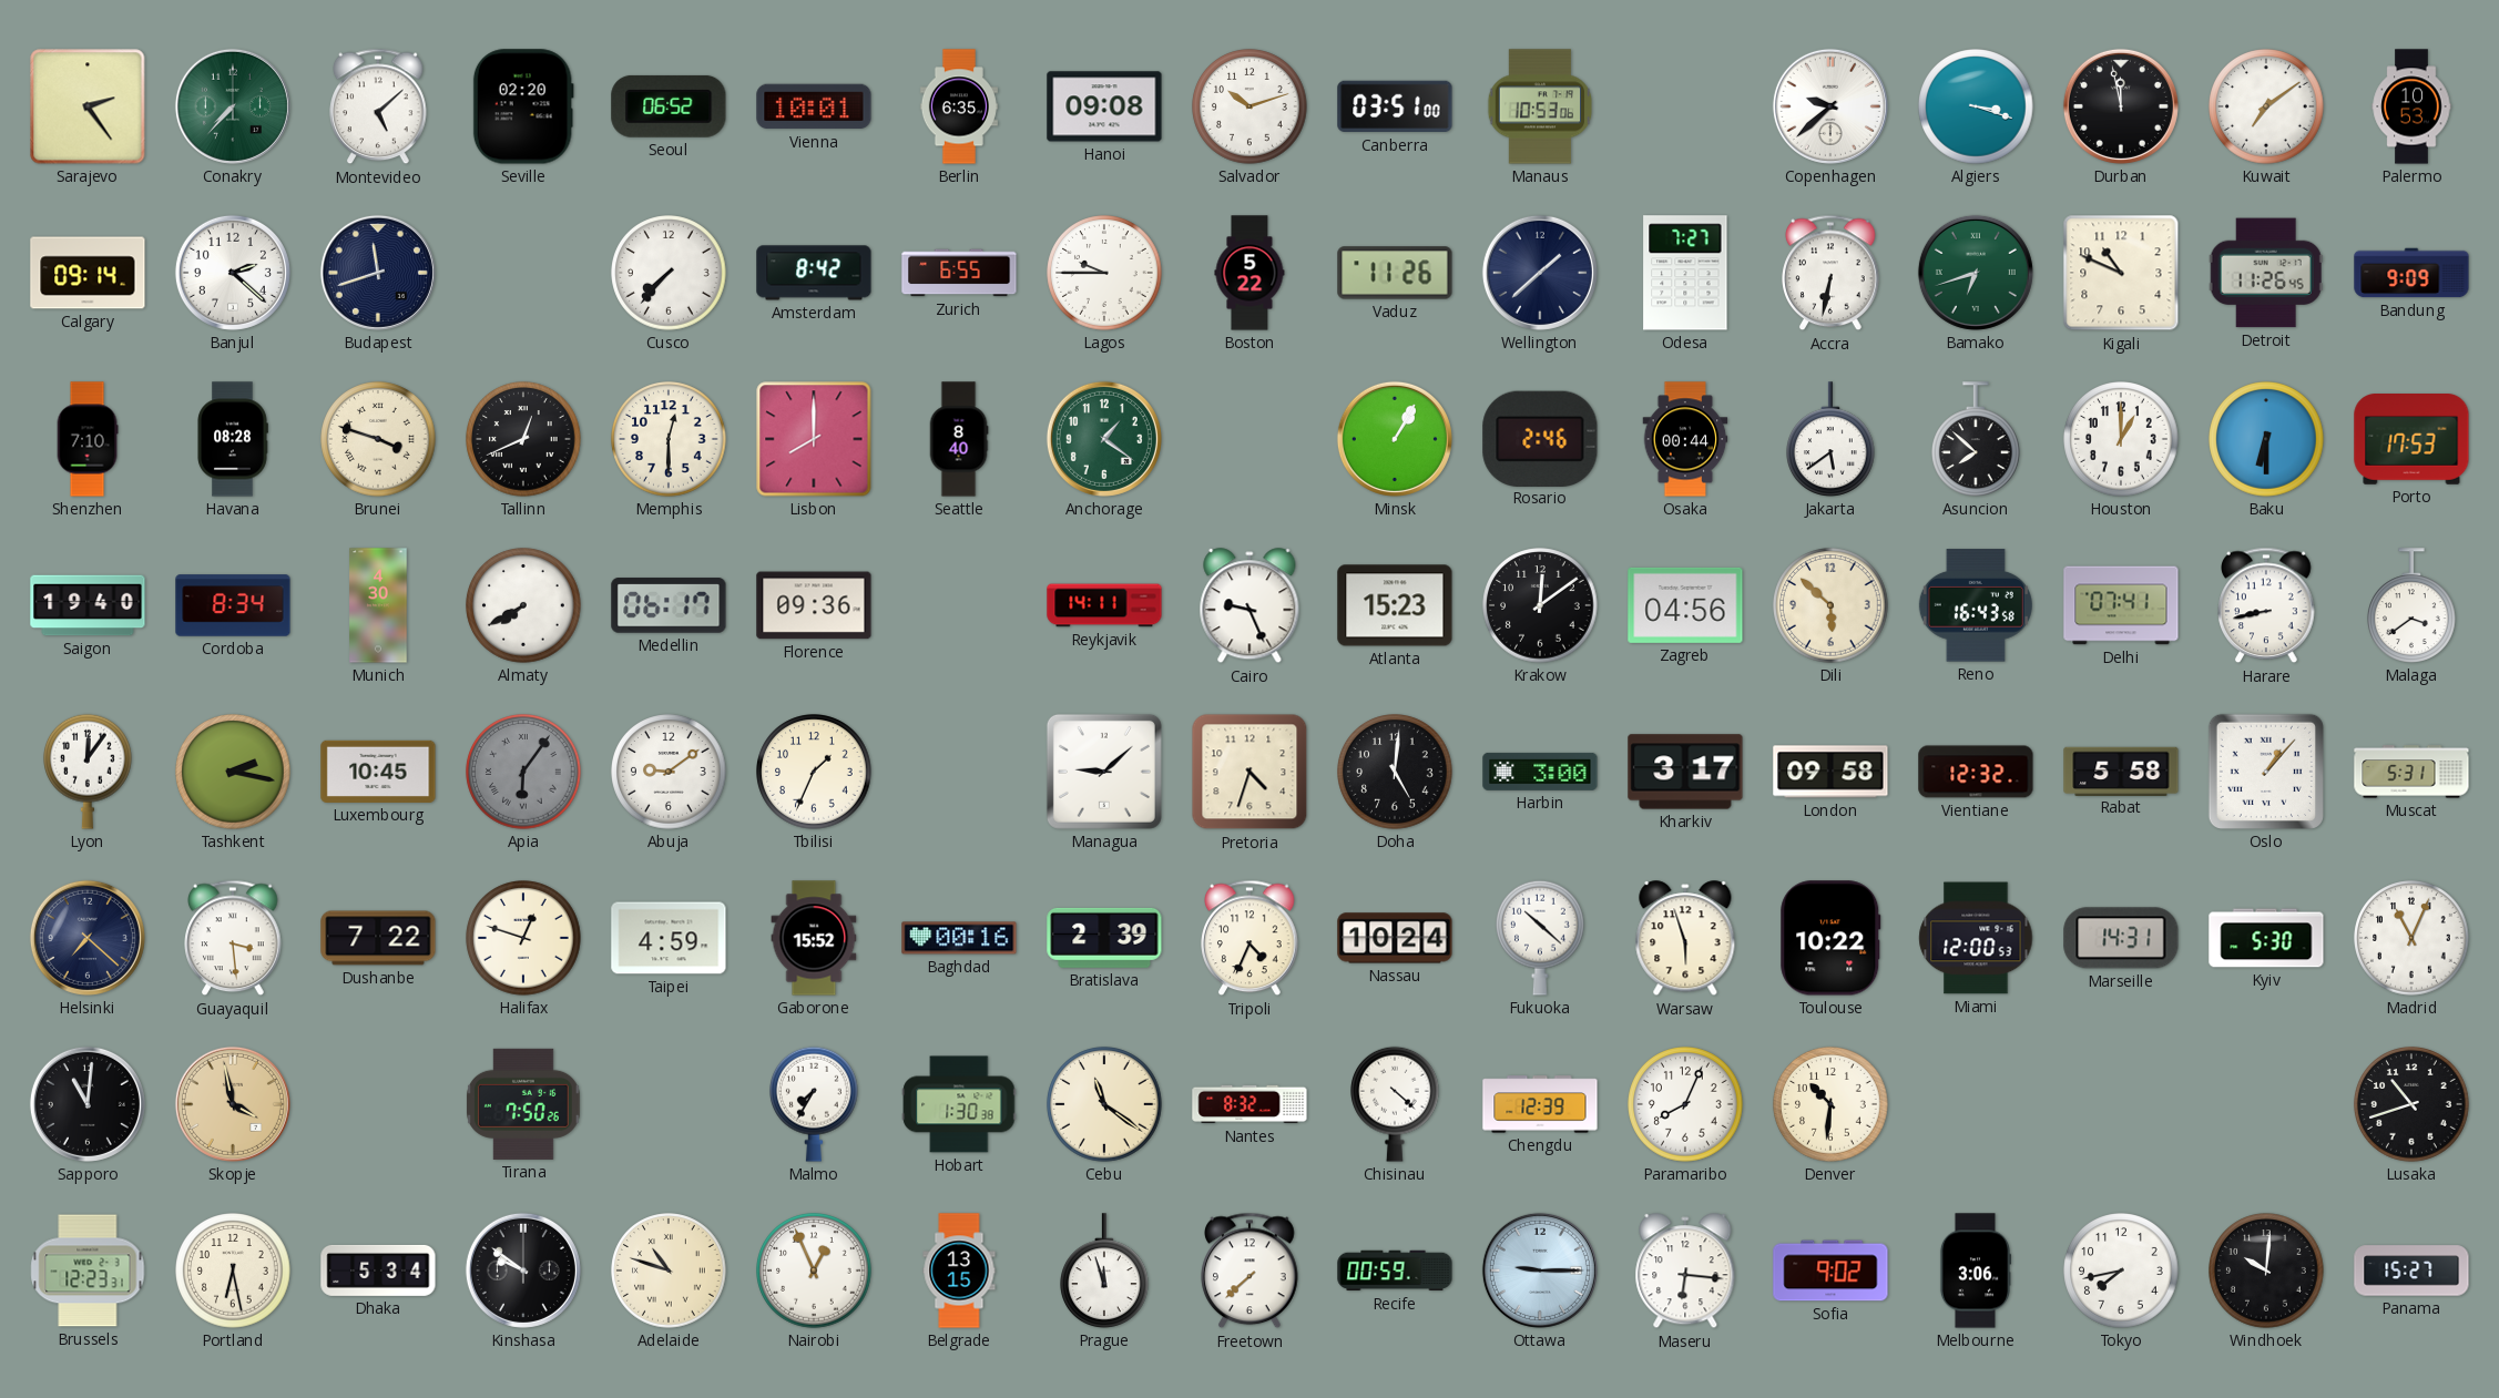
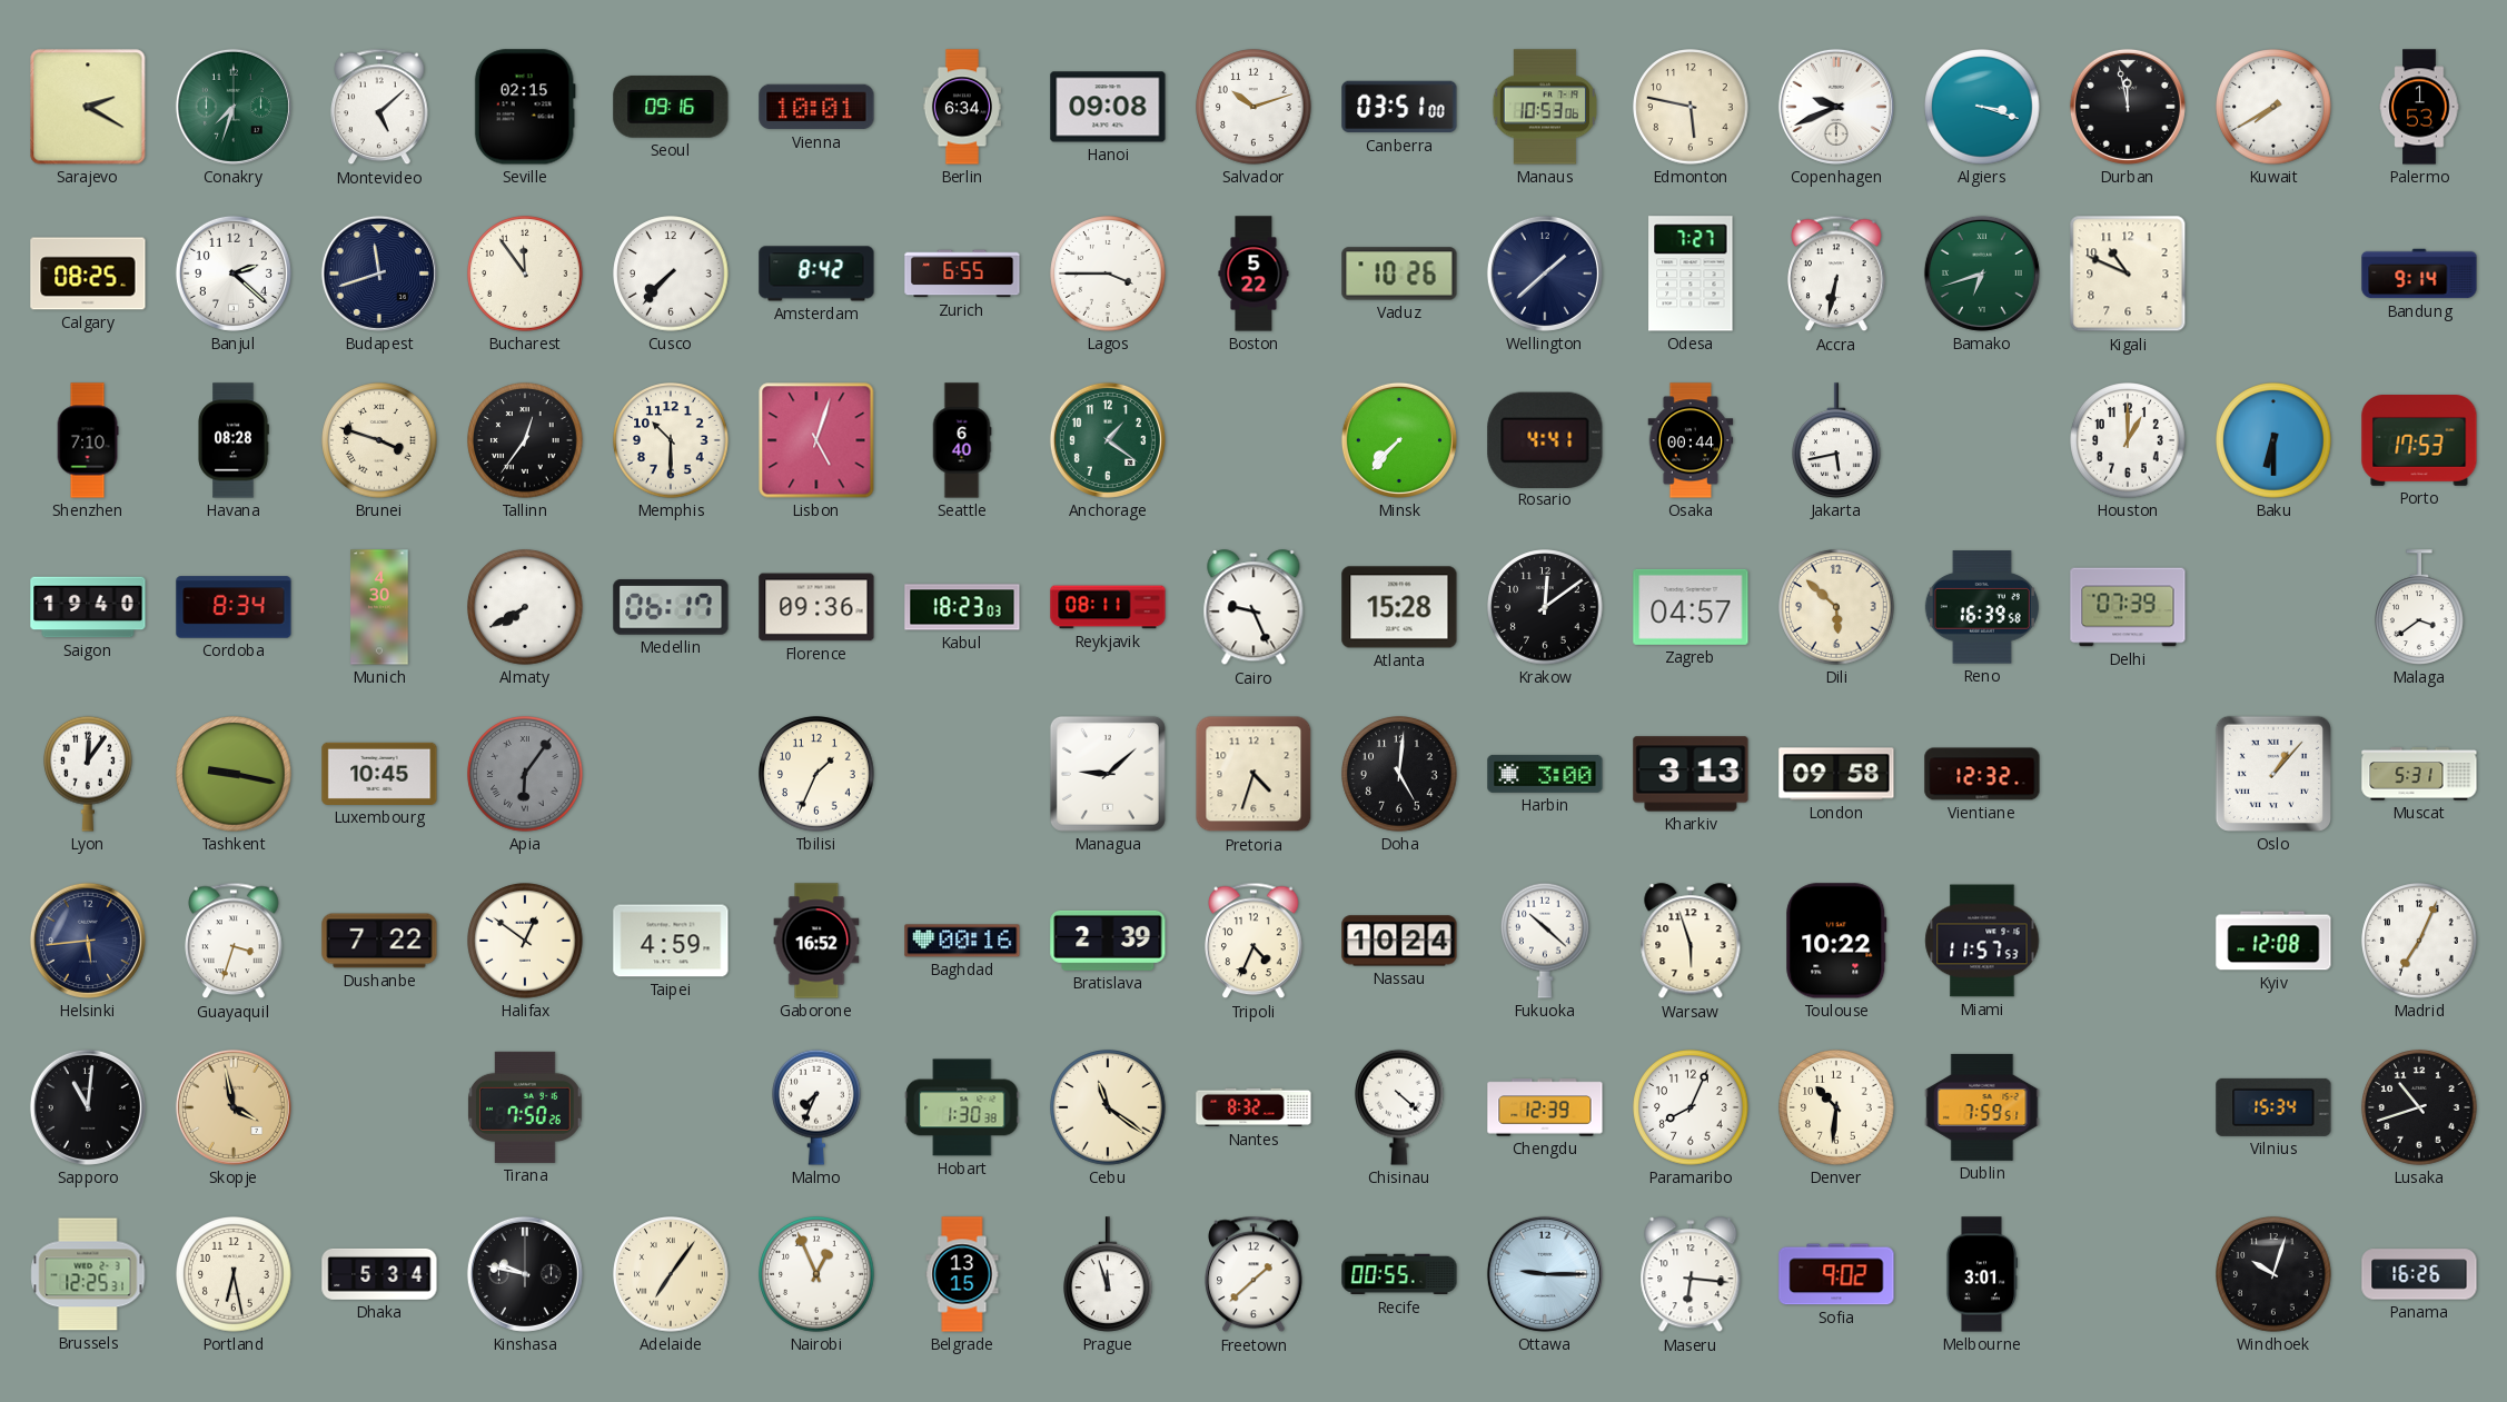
Sarajevo: 2:24 -> 2:20 (88, 107)
Conakry: 7:37 -> 7:33 (234, 107)
Seville: 02:20 -> 02:15 (525, 107)
Seoul: 06:52 -> 09:16 (671, 107)
Berlin: 6:35 -> 6:34 (962, 107)
Edmonton: none -> 5:47 (1691, 107)
Copenhagen: 9:38 -> 9:41 (1836, 107)
Kuwait: 7:09 -> 7:40 (2273, 107)
Palermo: 10:53 -> 1:53 (2419, 107)
Calgary: 09:14 -> 08:25 (88, 274)
Bucharest: none -> 11:54 (525, 274)
Lagos: 9:45 -> 3:45 (1108, 274)
Vaduz: 11:26 -> 10:26 (1399, 274)
Detroit: 11:26 -> none (2266, 273)
Bandung: 9:09 -> 9:14 (2419, 274)
Tallinn: 12:41 -> 12:36 (525, 440)
Memphis: 12:30 -> 10:30 (671, 440)
Lisbon: 8:00 -> 5:03 (816, 440)
Seattle: 8:40 -> 6:40 (962, 440)
Minsk: 1:05 -> 7:37 (1399, 440)
Rosario: 2:46 -> 4:41 (1545, 439)
Jakarta: 5:39 -> 5:43 (1837, 440)
Asuncion: 7:52 -> none (1977, 439)
Kabul: none -> 18:23 (962, 607)
Reykjavik: 14:11 -> 08:11 (1108, 607)
Atlanta: 15:23 -> 15:28 (1399, 607)
Zagreb: 04:56 -> 04:57 (1691, 607)
Reno: 16:43 -> 16:39 (1982, 607)
Delhi: 07:41 -> 07:39 (2128, 607)
Harare: 8:43 -> none (2266, 605)
Tashkent: 2:17 -> 9:17 (234, 774)
Abuja: 9:09 -> none (669, 772)
Kharkiv: 3:17 -> 3:13 (1691, 774)
Rabat: 5:58 -> none (2121, 771)
Helsinki: 7:22 -> 5:44 (88, 941)
Guayaquil: 3:29 -> 3:33 (234, 941)
Halifax: 12:48 -> 12:51 (525, 941)
Gaborone: 15:52 -> 16:52 (816, 941)
Miami: 12:00 -> 11:57 (1982, 941)
Marseille: 14:31 -> none (2121, 938)
Kyiv: 5:30 -> 12:08 (2273, 941)
Madrid: 11:04 -> 7:04 (2419, 941)
Malmo: 7:35 -> 7:34 (817, 1107)
Dublin: none -> 7:59 (1982, 1107)
Vilnius: none -> 15:34 (2273, 1107)
Brussels: 12:23 -> 12:25 (88, 1274)
Kinshasa: 9:51 -> 9:47 (525, 1274)
Adelaide: 10:48 -> 7:06 (671, 1274)
Freetown: 7:38 -> 1:38 (1253, 1274)
Recife: 00:59 -> 00:55 (1399, 1274)
Melbourne: 3:06 -> 3:01 (1981, 1274)
Tokyo: 7:43 -> none (2121, 1271)
Windhoek: 10:01 -> 10:03 (2273, 1274)
Panama: 15:27 -> 16:26 (2419, 1274)
